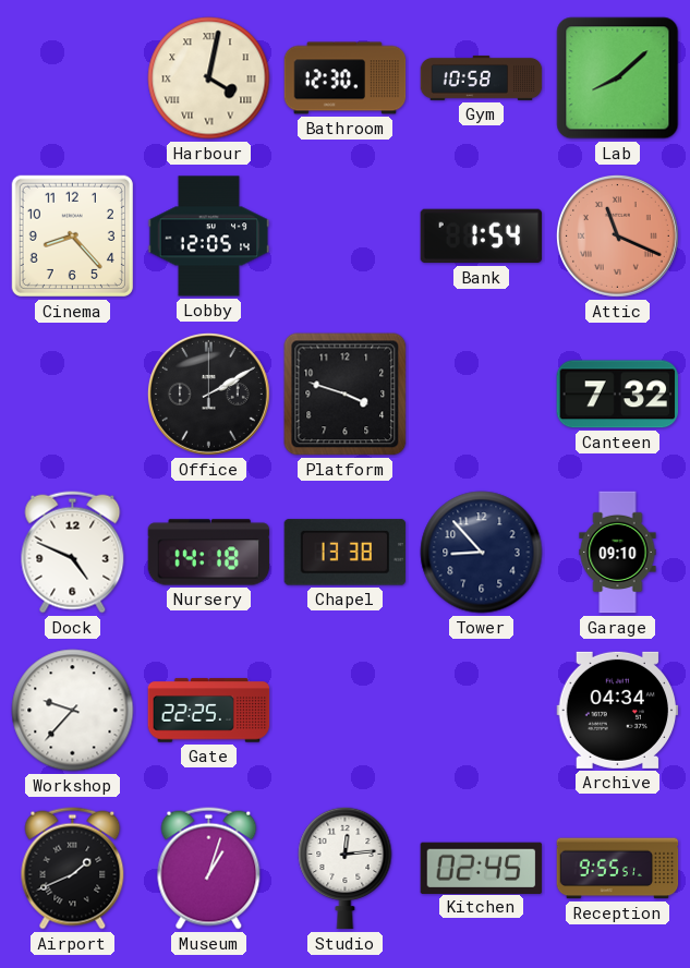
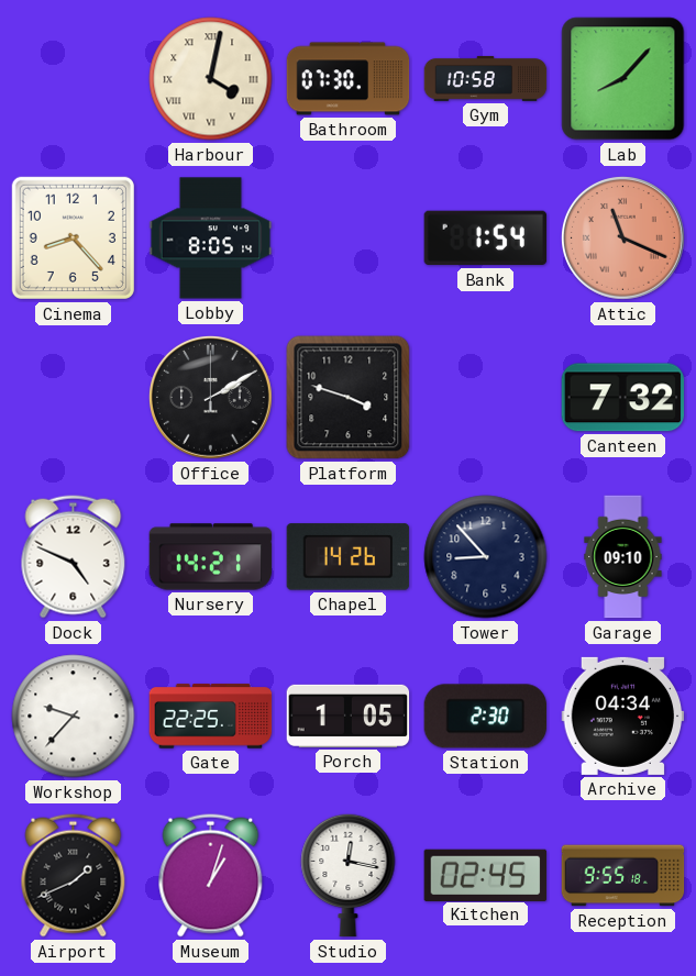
Bathroom: 12:30 -> 07:30 (349, 79)
Lab: 8:08 -> 8:07 (623, 79)
Lobby: 12:05 -> 8:05 (211, 239)
Nursery: 14:18 -> 14:21 (211, 557)
Chapel: 13:38 -> 14:26 (349, 557)
Porch: none -> 1:05 (349, 716)
Station: none -> 2:30 (486, 717)
Studio: 12:14 -> 12:17 (349, 875)
Reception: 9:55:51 -> 9:55:18 (623, 876)
